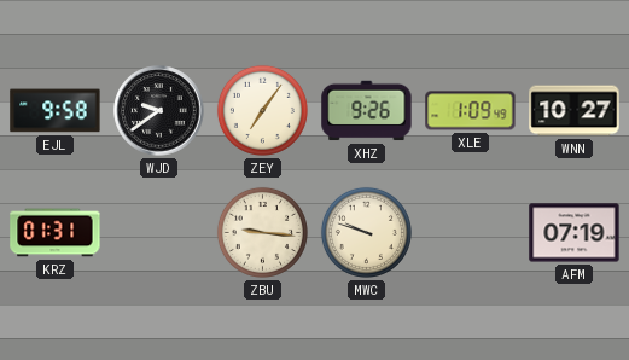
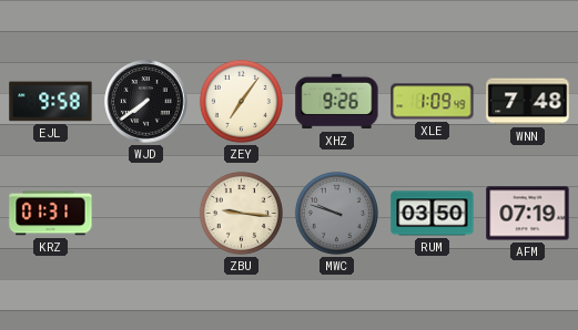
WJD: 9:39 -> 7:39 (146, 102)
WNN: 10:27 -> 7:48 (528, 102)
MWC dial: cream -> grey (336, 213)
RUM: none -> 03:50 (433, 214)
